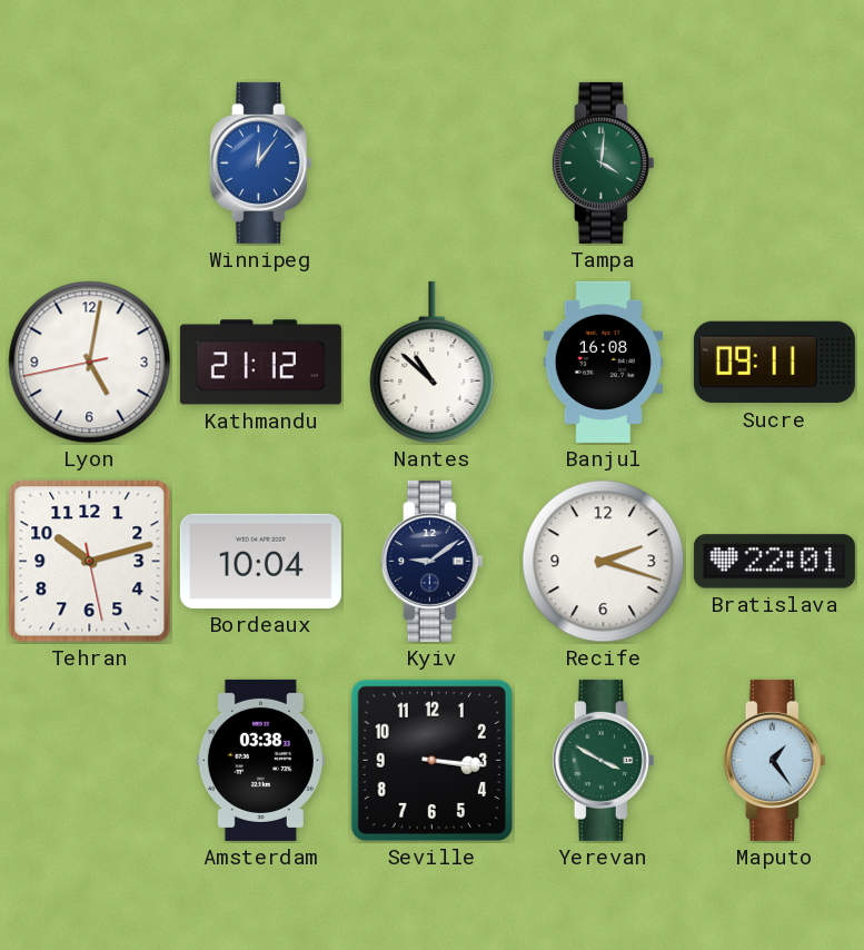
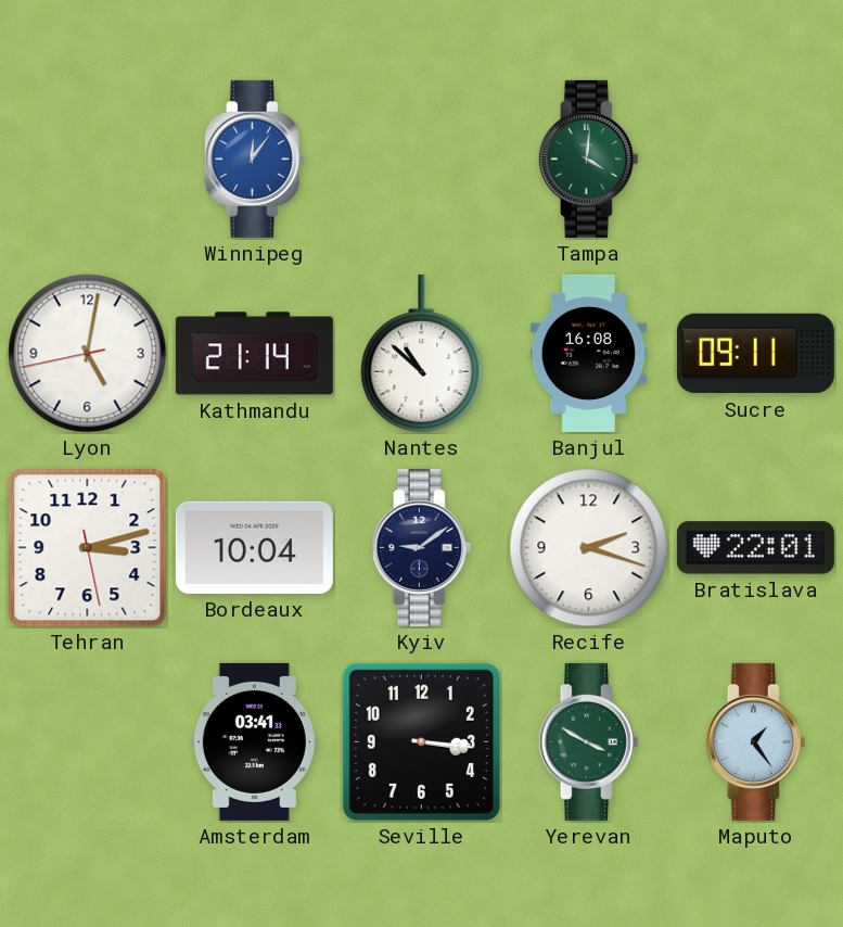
Kathmandu: 21:12 -> 21:14 (254, 354)
Tehran: 10:12 -> 3:12 (88, 548)
Amsterdam: 03:38 -> 03:41 (254, 741)
